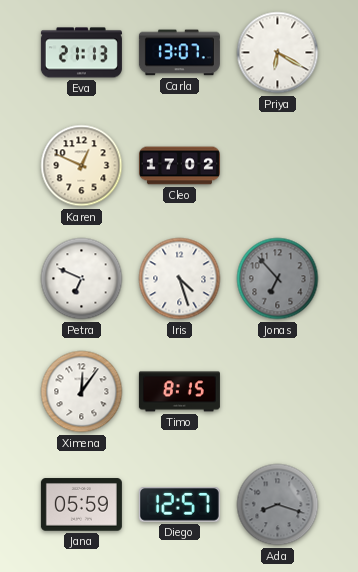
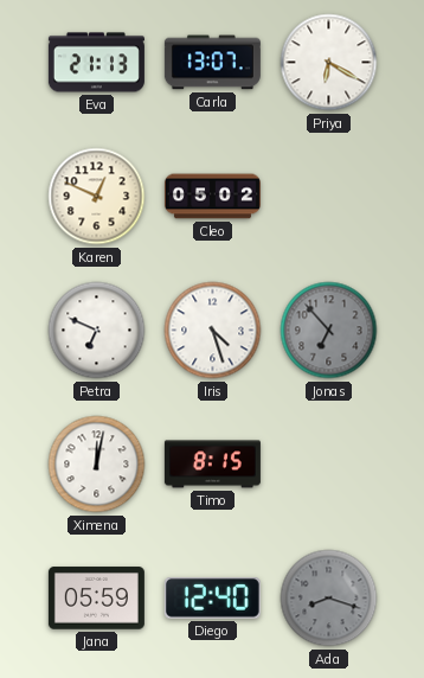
Cleo: 17:02 -> 05:02 (212, 197)
Ximena: 12:06 -> 12:02 (97, 465)
Diego: 12:57 -> 12:40 (212, 599)
